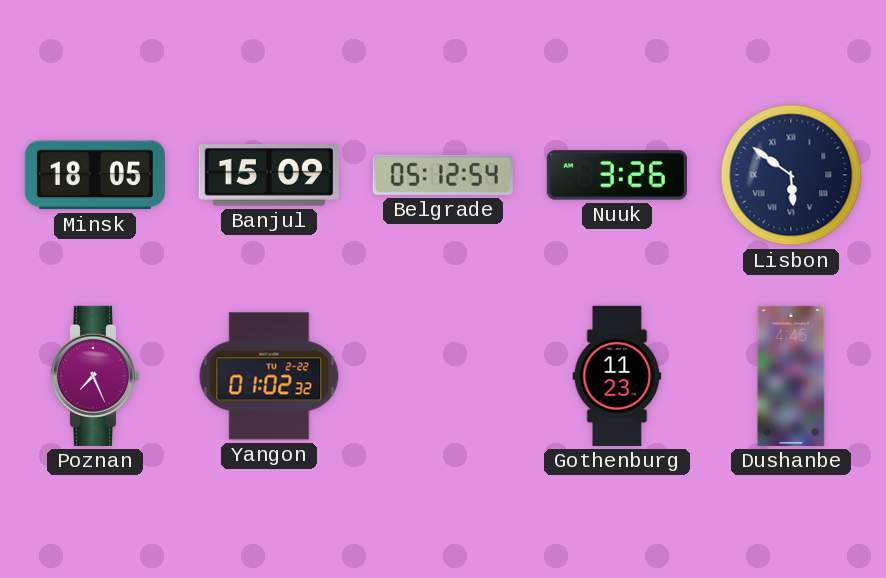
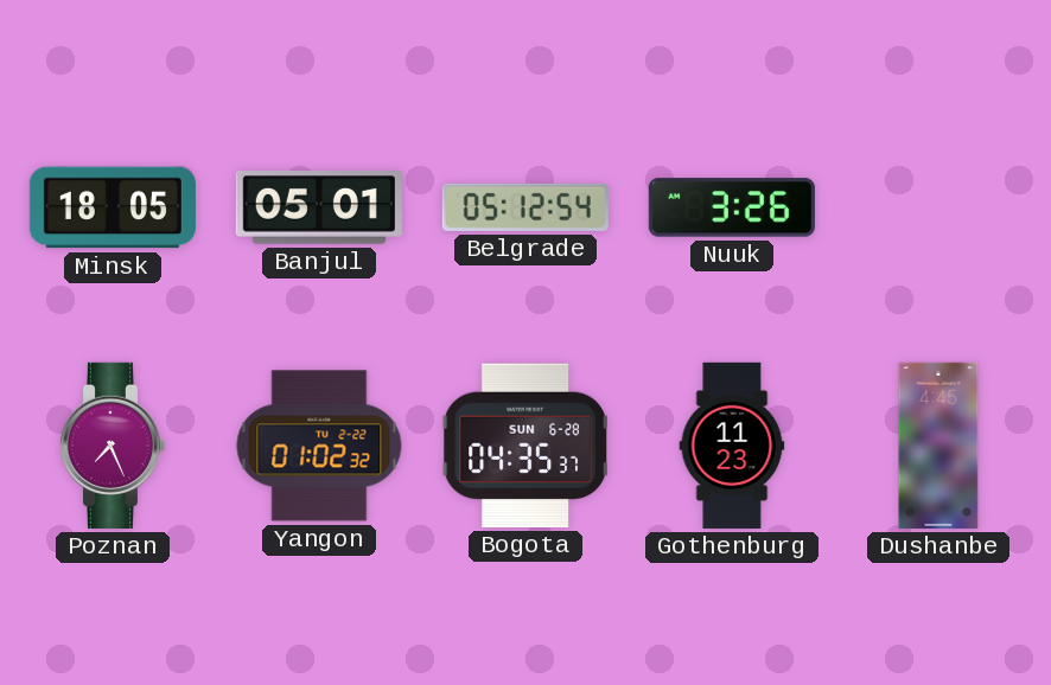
Banjul: 15:09 -> 05:01 (319, 209)
Lisbon: 5:51 -> none (791, 175)
Bogota: none -> 04:35 (525, 446)
